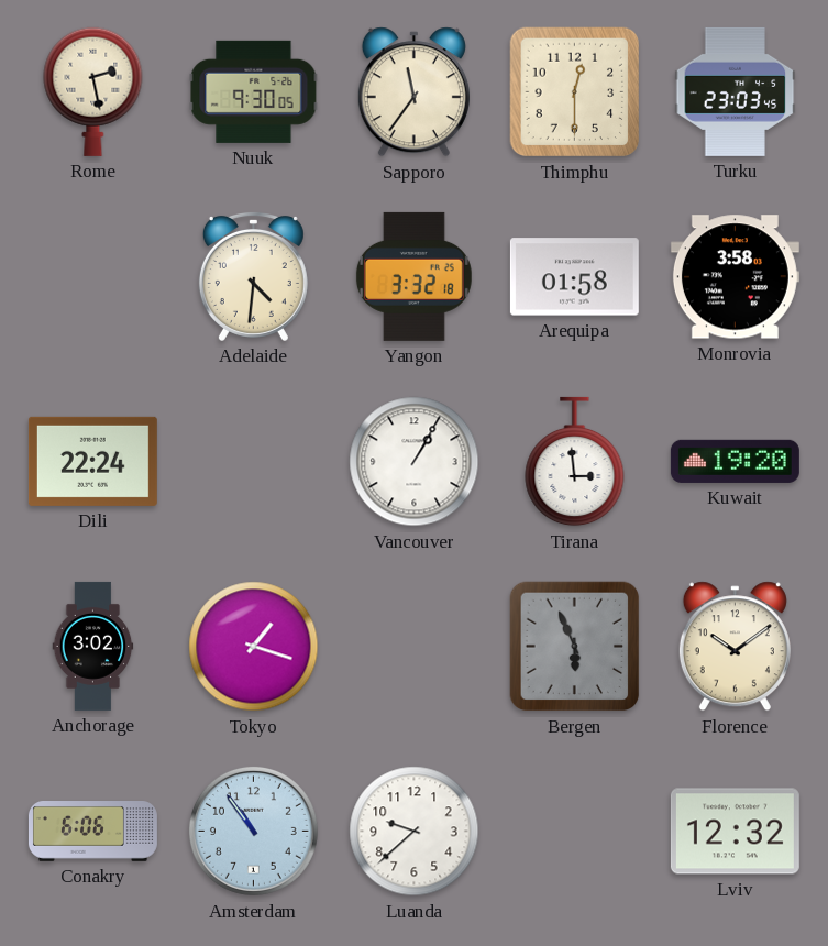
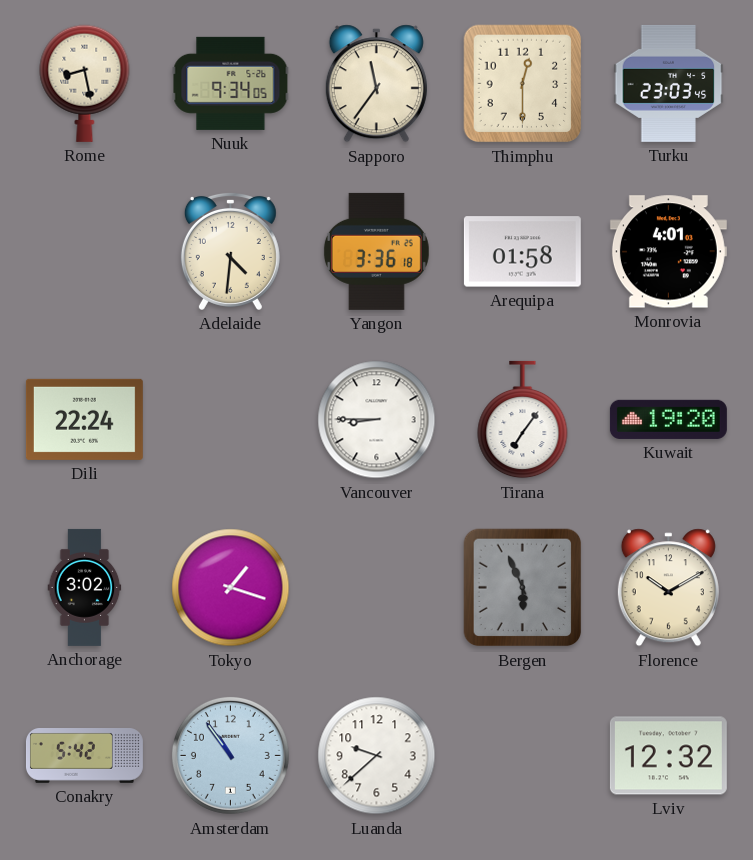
Rome: 2:28 -> 8:28 (85, 83)
Nuuk: 9:30 -> 9:34 (231, 83)
Yangon: 3:32 -> 3:36 (376, 251)
Monrovia: 3:58 -> 4:01 (668, 252)
Vancouver: 1:05 -> 8:45 (377, 420)
Tirana: 2:59 -> 7:06 (523, 420)
Florence: 10:09 -> 10:10 (668, 588)
Conakry: 6:06 -> 5:42 (84, 756)
